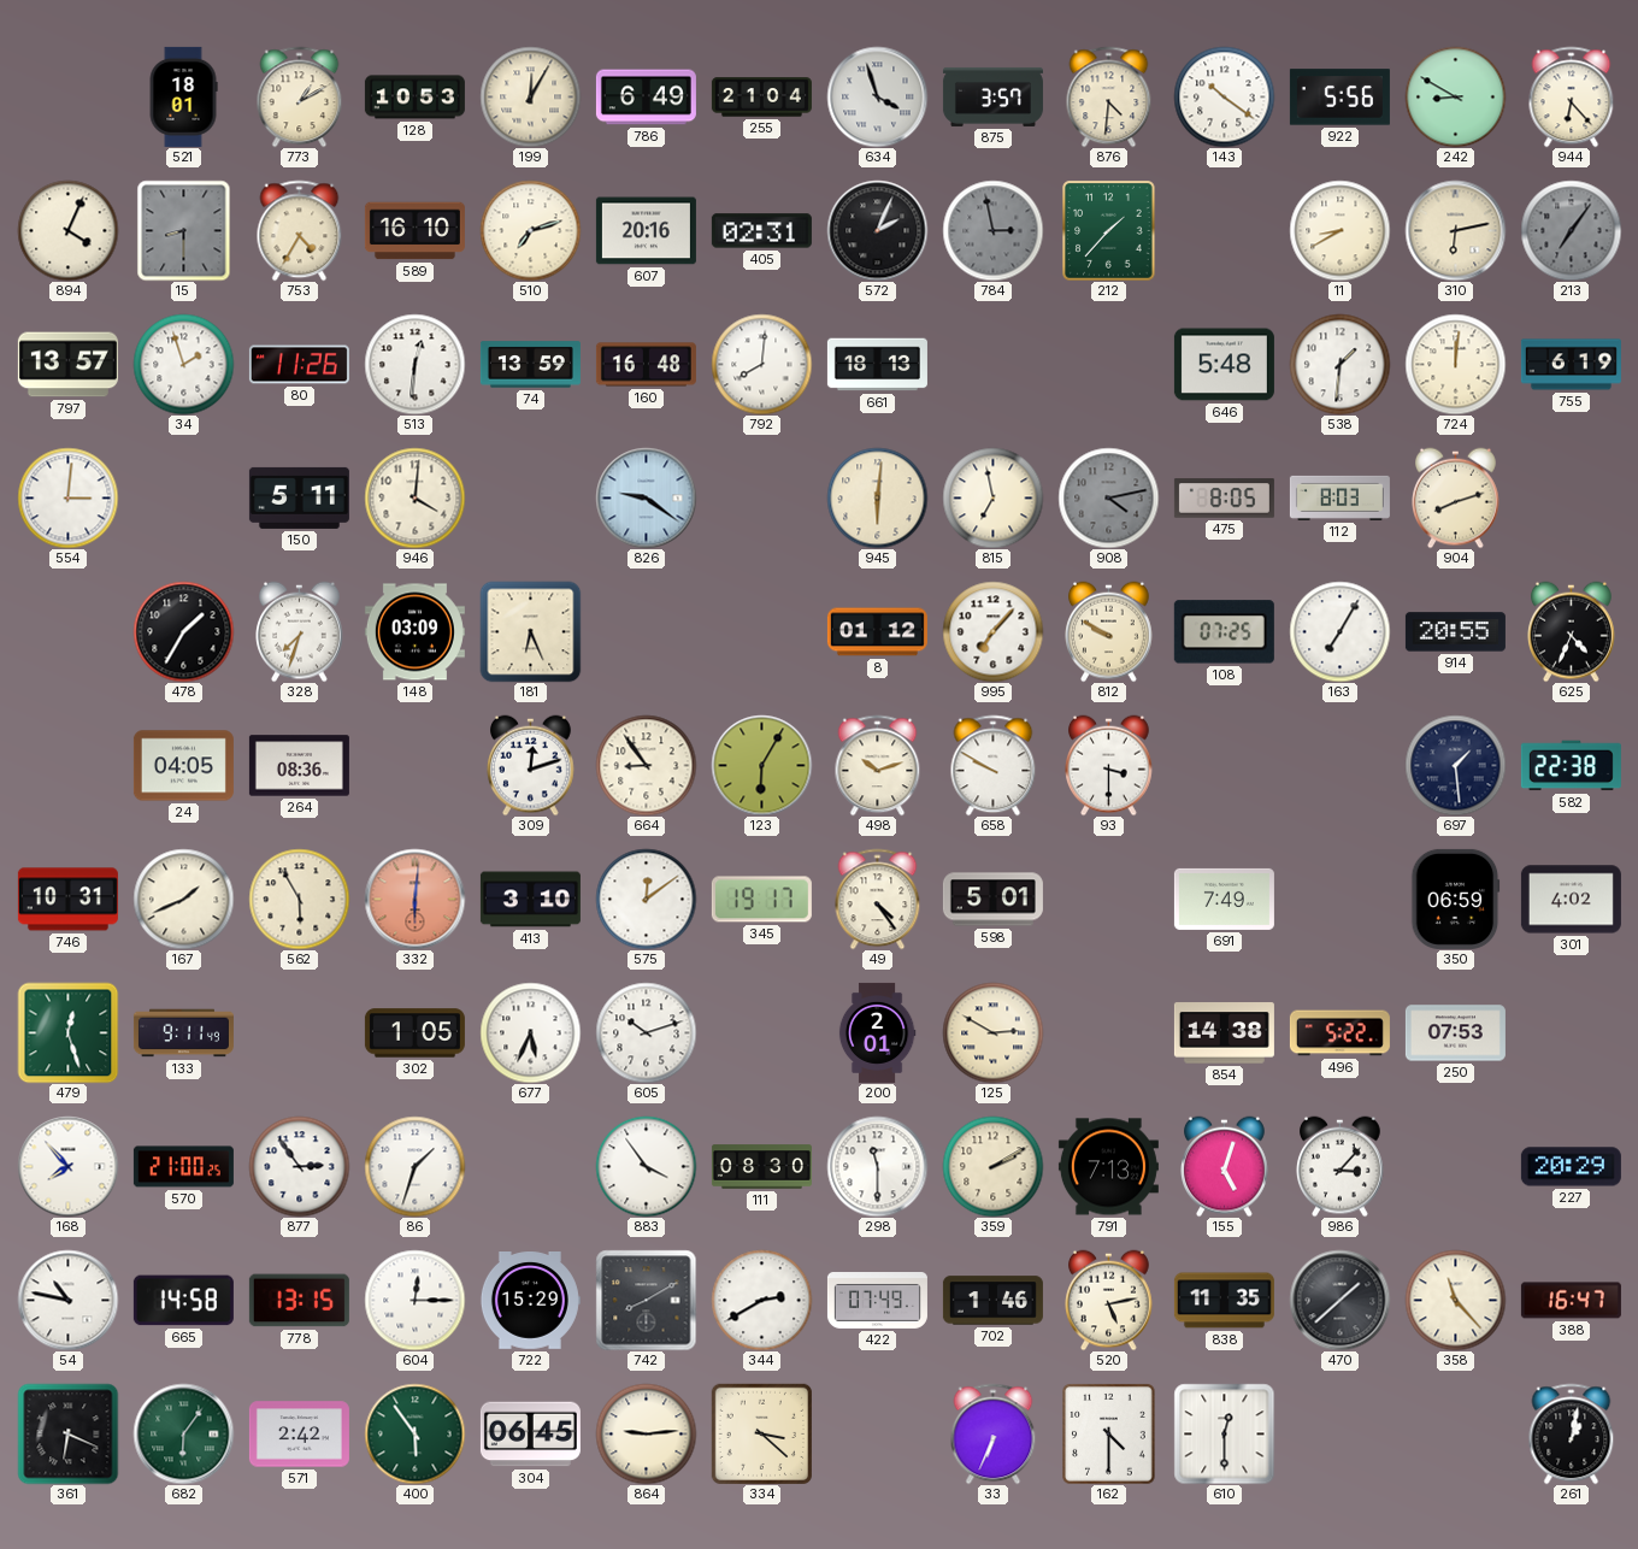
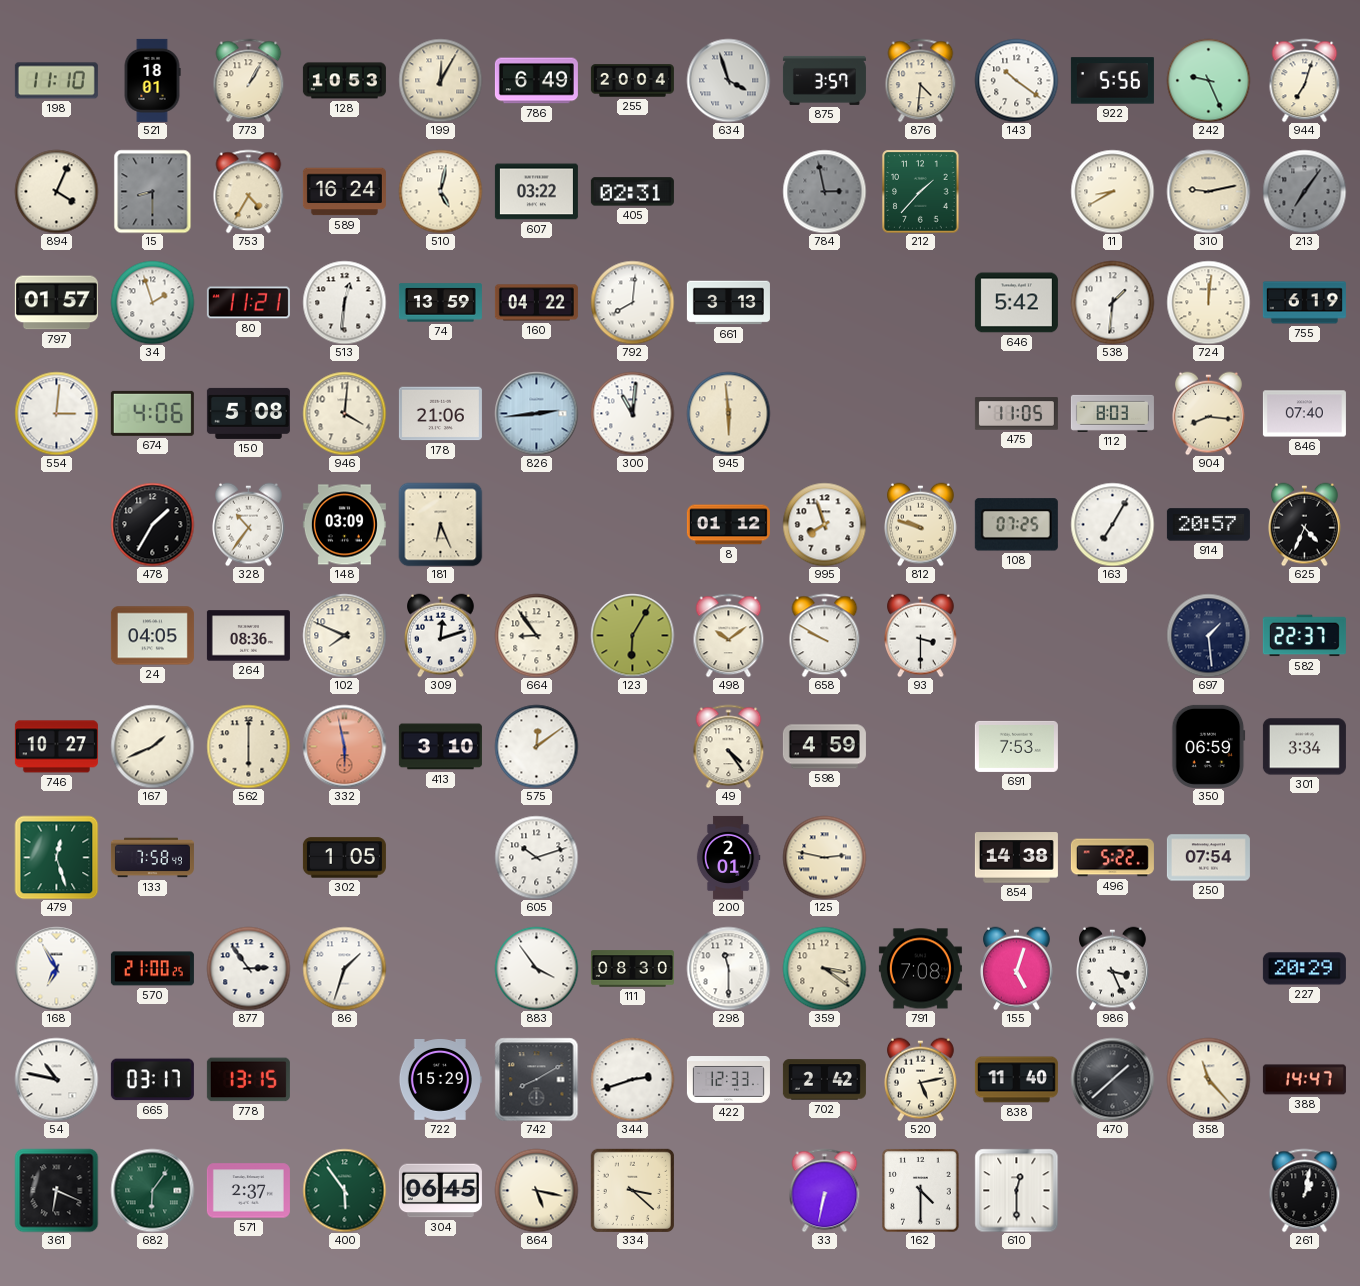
198: none -> 11:10 (56, 81)
773: 1:10 -> 1:05 (249, 80)
255: 21:04 -> 20:04 (632, 81)
242: 8:50 -> 9:26 (1208, 80)
944: 6:23 -> 7:03 (1305, 80)
589: 16:10 -> 16:24 (344, 192)
510: 7:12 -> 5:02 (440, 191)
607: 20:16 -> 03:22 (536, 192)
572: 2:04 -> none (877, 230)
310: 6:13 -> 9:13 (1208, 191)
797: 13:57 -> 01:57 (56, 303)
80: 11:26 -> 11:21 (248, 303)
160: 16:48 -> 04:22 (536, 303)
661: 18:13 -> 3:13 (728, 303)
646: 5:48 -> 5:42 (1016, 303)
674: none -> 4:06 (152, 413)
150: 5:11 -> 5:08 (248, 413)
178: none -> 21:06 (440, 414)
826: 9:21 -> 2:44 (536, 413)
300: none -> 11:01 (632, 413)
945: 6:01 -> 5:59 (728, 413)
815: 6:58 -> none (992, 497)
908: 4:13 -> none (1108, 497)
475: 8:05 -> 11:05 (1016, 414)
904: 8:12 -> 8:16 (1209, 413)
846: none -> 07:40 (1304, 414)
328: 7:33 -> 10:36 (249, 524)
995: 7:07 -> 7:57 (824, 524)
812: 9:50 -> 9:48 (921, 524)
914: 20:55 -> 20:57 (1208, 525)
102: none -> 7:49 (344, 635)
498: 10:12 -> 10:09 (729, 635)
582: 22:38 -> 22:37 (1304, 636)
746: 10:31 -> 10:27 (56, 747)
562: 5:55 -> 6:00 (248, 746)
332: 6:01 -> 5:58 (344, 746)
345: 19:17 -> none (761, 900)
598: 5:01 -> 4:59 (824, 747)
691: 7:49 -> 7:53 (1016, 746)
301: 4:02 -> 3:34 (1304, 747)
133: 9:11 -> 7:58 (152, 858)
677: 5:34 -> none (530, 1032)
125: 2:50 -> 2:47 (824, 857)
250: 07:53 -> 07:54 (1208, 858)
168: 7:53 -> 6:55 (56, 968)
359: 2:10 -> 3:21 (824, 968)
791: 7:13 -> 7:08 (920, 969)
986: 3:07 -> 3:26 (1113, 968)
665: 14:58 -> 03:17 (152, 1080)
604: 12:15 -> none (414, 1300)
344: 2:40 -> 2:42 (632, 1079)
422: 07:49 -> 12:33 (728, 1080)
702: 1:46 -> 2:42 (824, 1080)
838: 11:35 -> 11:40 (1016, 1080)
388: 16:47 -> 14:47 (1304, 1080)
571: 2:42 -> 2:37 (248, 1191)
864: 9:14 -> 5:17 (536, 1190)
33: 6:34 -> 6:32 (825, 1190)
